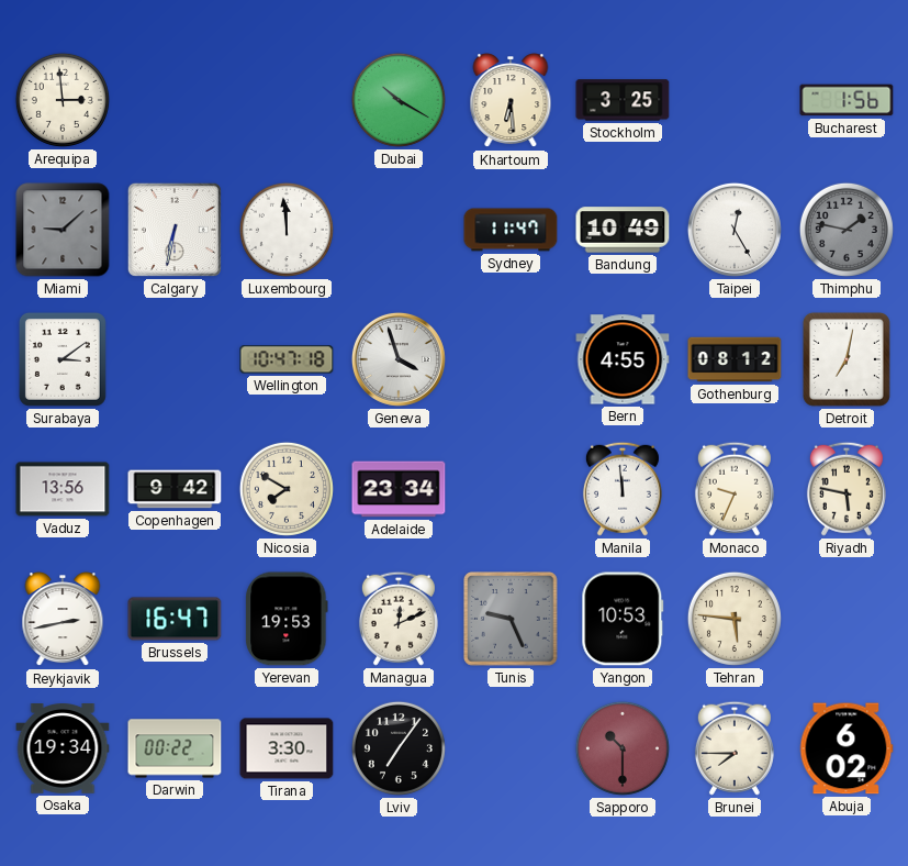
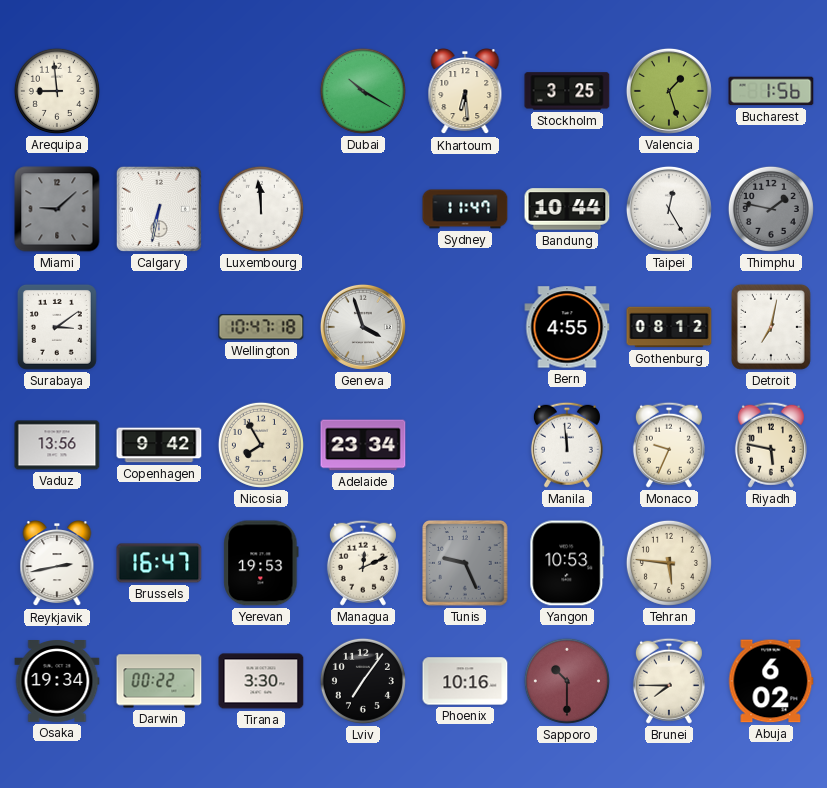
Arequipa: 2:59 -> 8:59 (57, 91)
Valencia: none -> 1:27 (669, 91)
Bandung: 10:49 -> 10:44 (567, 209)
Nicosia: 7:50 -> 7:55 (261, 445)
Phoenix: none -> 10:16 (465, 681)
